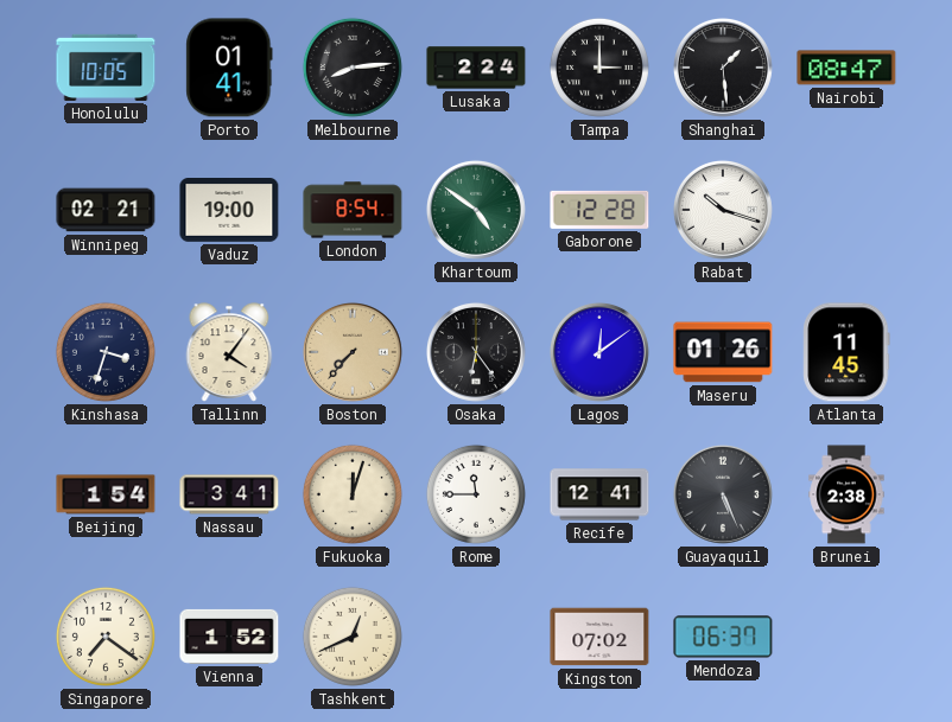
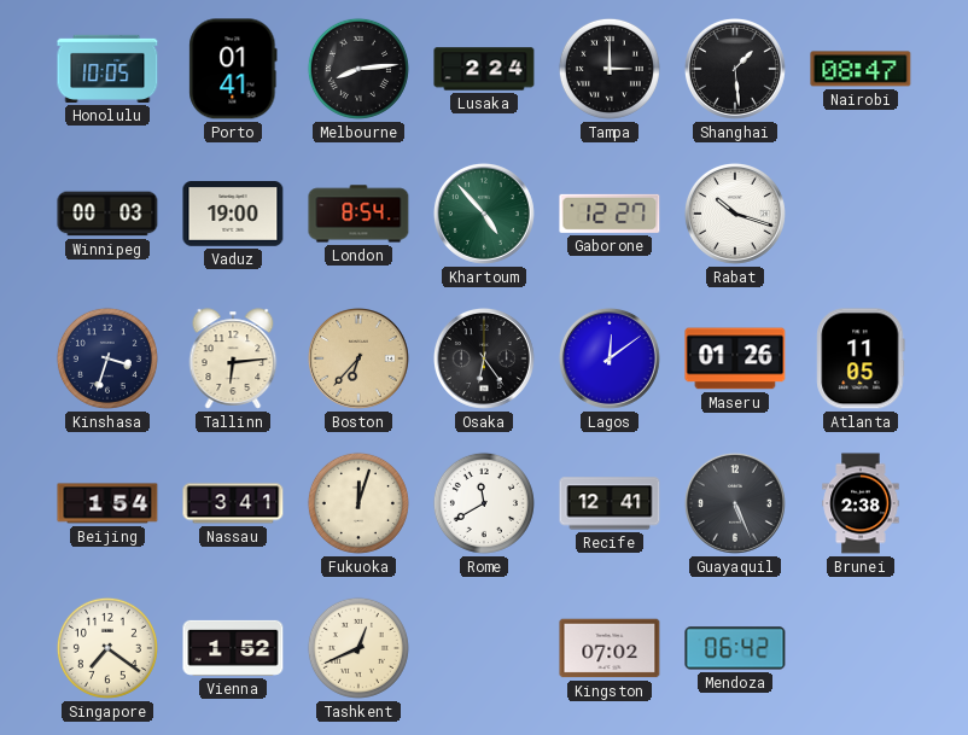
Winnipeg: 02:21 -> 00:03 (107, 214)
Khartoum: 4:51 -> 4:53 (484, 214)
Gaborone: 12:28 -> 12:27 (610, 214)
Tallinn: 4:06 -> 6:14 (233, 358)
Boston: 7:37 -> 6:37 (358, 358)
Atlanta: 11:45 -> 11:05 (861, 358)
Rome: 11:45 -> 11:40 (484, 503)
Mendoza: 06:37 -> 06:42 (735, 648)
